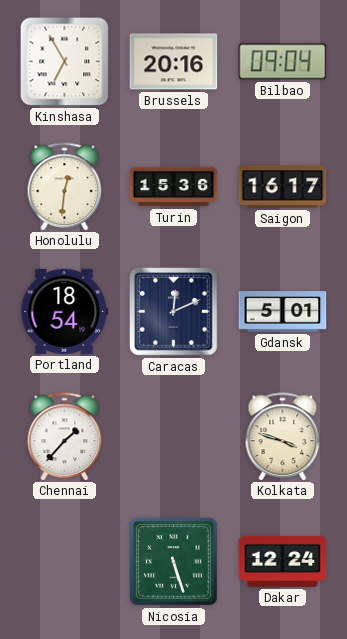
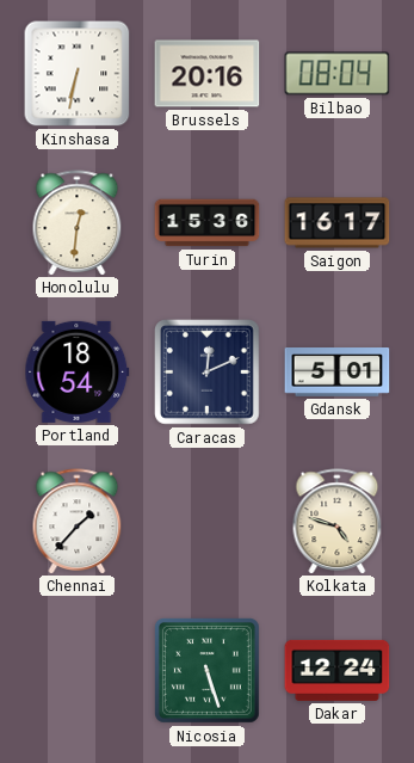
Kinshasa: 6:55 -> 6:32 (78, 74)
Bilbao: 09:04 -> 08:04 (338, 74)
Kolkata: 3:48 -> 4:48 (338, 521)
